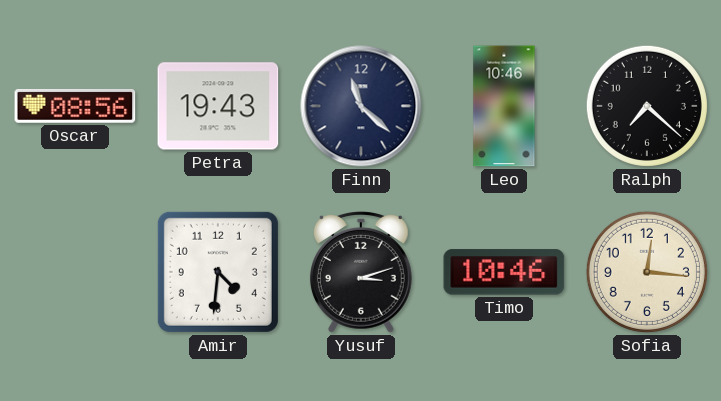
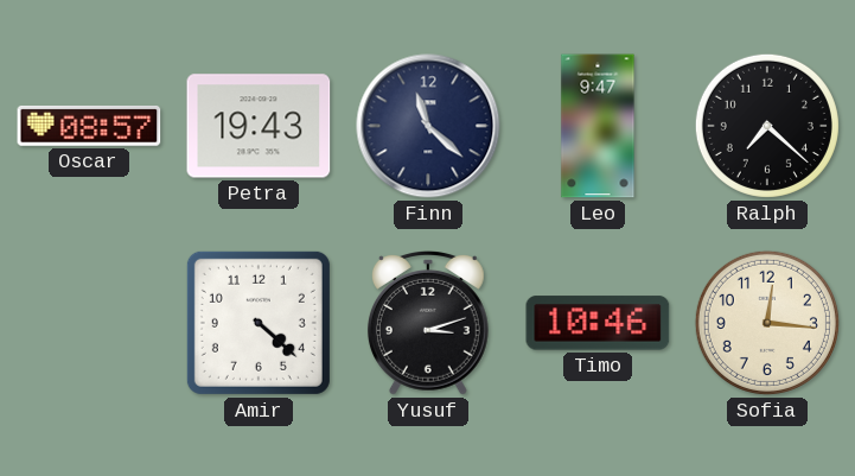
Oscar: 08:56 -> 08:57 (89, 126)
Leo: 10:46 -> 9:47 (598, 126)
Amir: 4:31 -> 4:22 (259, 323)
